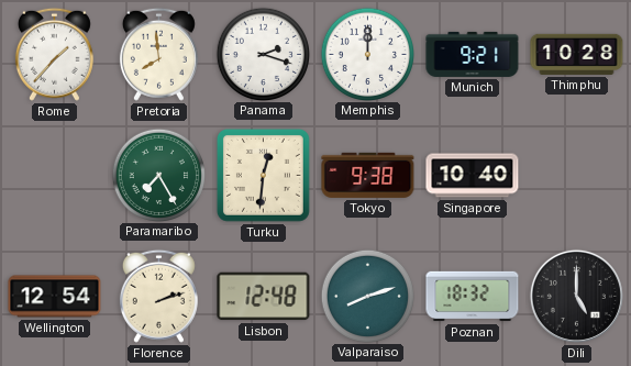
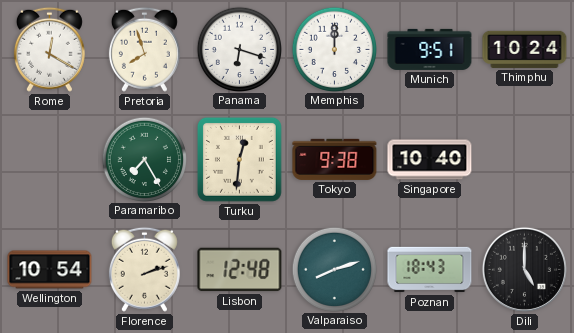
Rome: 1:37 -> 12:20 (49, 49)
Pretoria: 7:59 -> 7:57 (144, 49)
Panama: 2:18 -> 6:18 (239, 49)
Munich: 9:21 -> 9:51 (430, 49)
Thimphu: 10:28 -> 10:24 (525, 49)
Wellington: 12:54 -> 10:54 (50, 270)
Poznan: 18:32 -> 18:43 (430, 270)
